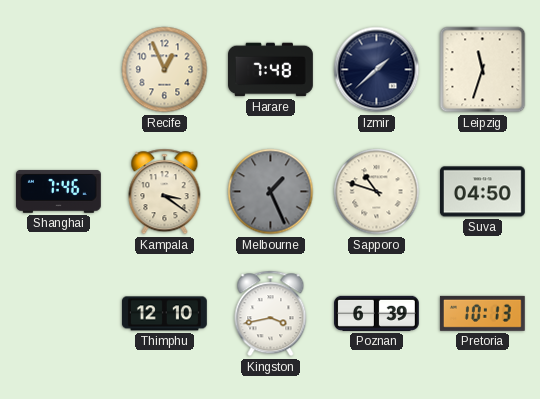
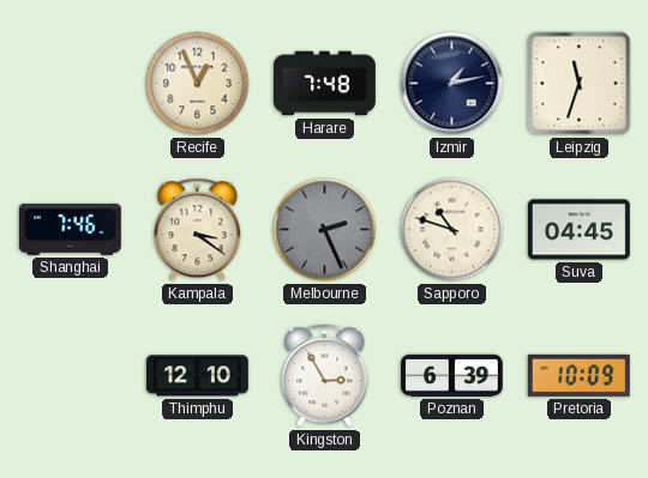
Izmir: 1:38 -> 1:13 (452, 84)
Melbourne: 1:26 -> 2:26 (325, 230)
Suva: 04:50 -> 04:45 (578, 230)
Kingston: 3:43 -> 2:55 (325, 376)
Pretoria: 10:13 -> 10:09 (578, 375)
